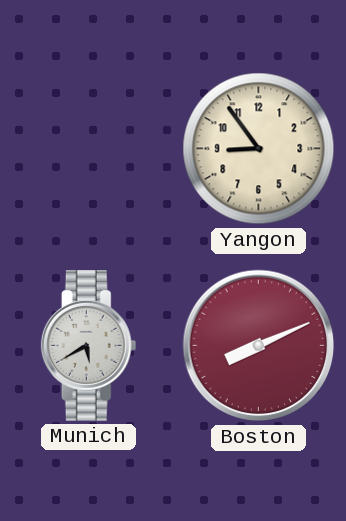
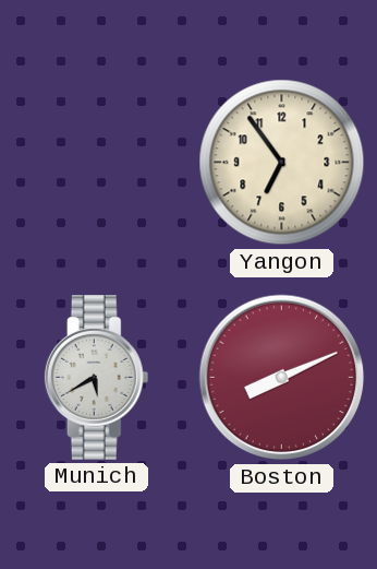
Yangon: 8:54 -> 6:54 (282, 163)
